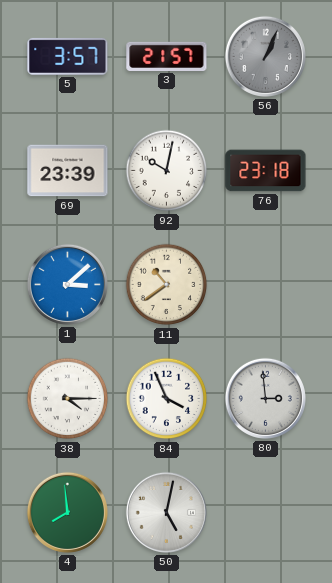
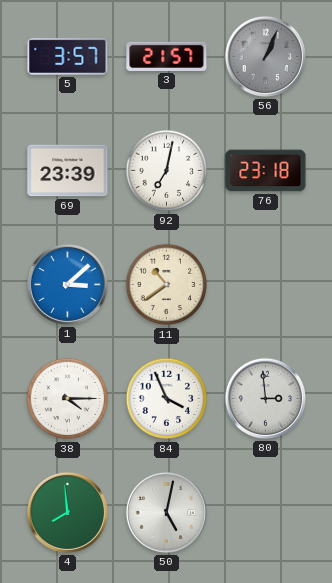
92: 10:02 -> 7:02 (167, 171)
